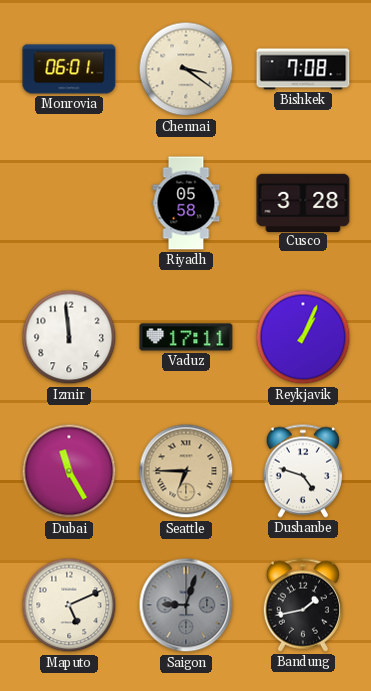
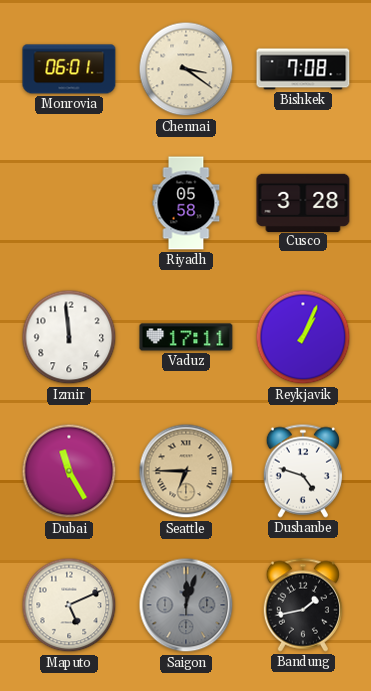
Saigon: 9:03 -> 12:03 (186, 605)
